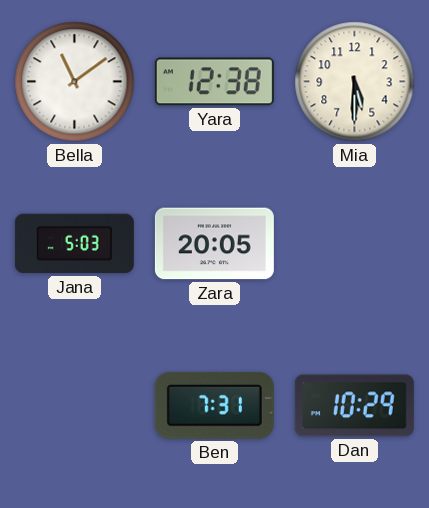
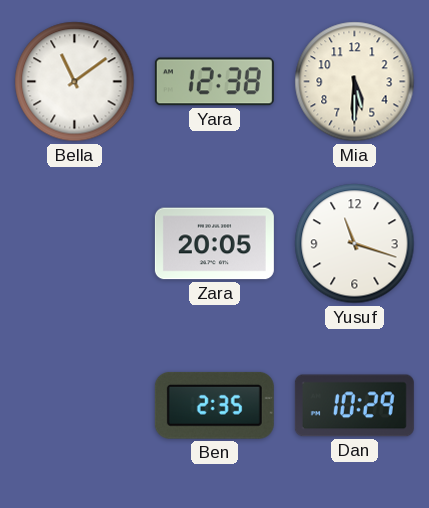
Jana: 5:03 -> none (74, 244)
Yusuf: none -> 11:18 (355, 244)
Ben: 7:31 -> 2:35 (214, 405)
